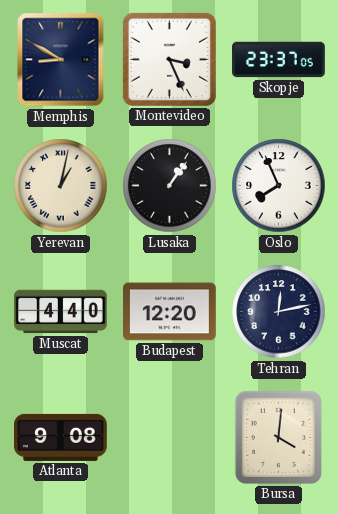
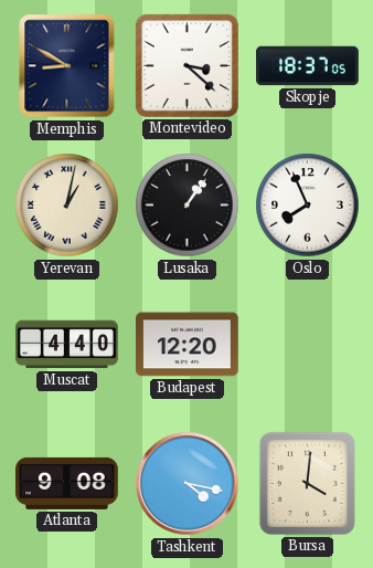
Montevideo: 3:26 -> 3:22 (186, 65)
Skopje: 23:37 -> 18:37 (308, 66)
Tehran: 12:13 -> none (279, 312)
Tashkent: none -> 4:17 (188, 484)
